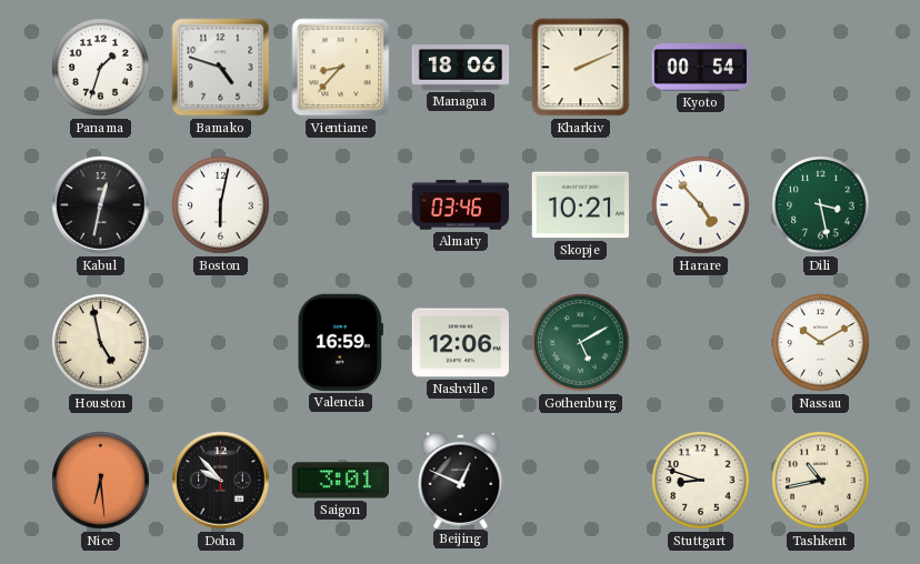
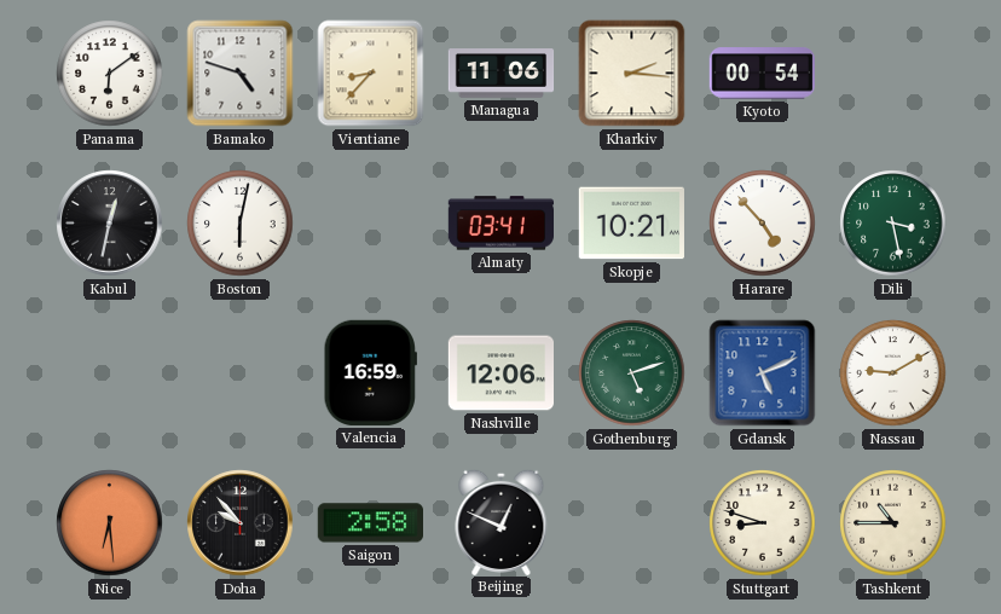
Panama: 1:33 -> 6:09 (110, 74)
Managua: 18:06 -> 11:06 (502, 74)
Kharkiv: 2:11 -> 2:16 (632, 74)
Almaty: 03:46 -> 03:41 (500, 224)
Houston: 4:58 -> none (101, 343)
Gothenburg: 5:10 -> 5:12 (632, 373)
Gdansk: none -> 5:11 (763, 373)
Nassau: 10:10 -> 9:10 (893, 373)
Saigon: 3:01 -> 2:58 (370, 523)
Tashkent: 10:43 -> 10:45 (893, 523)
